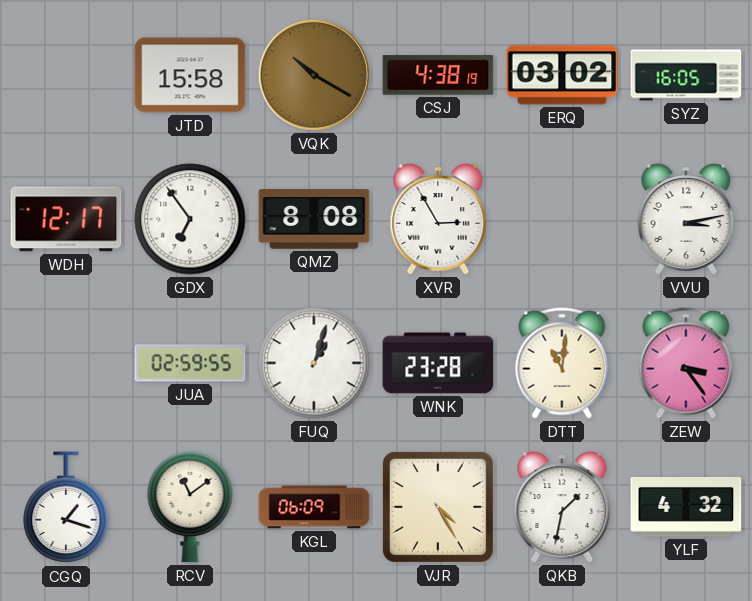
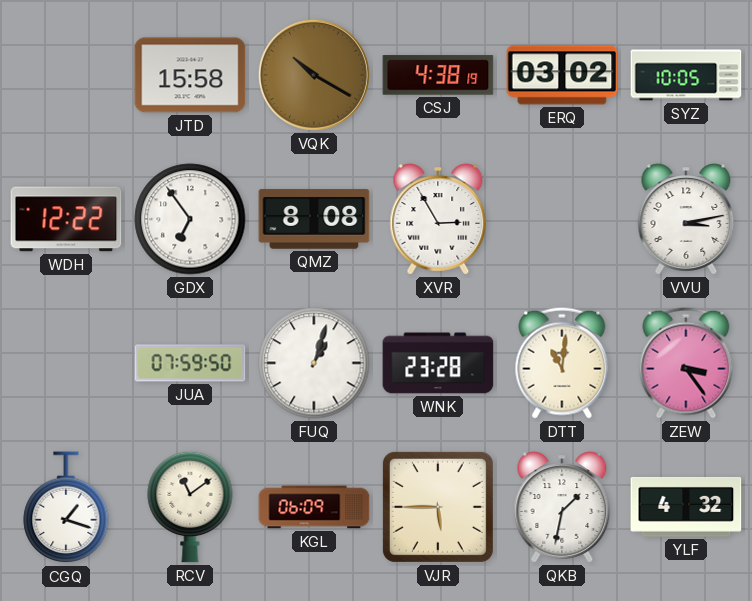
SYZ: 16:05 -> 10:05 (686, 75)
WDH: 12:17 -> 12:22 (66, 219)
JUA: 02:59 -> 07:59 (190, 363)
VJR: 4:25 -> 5:45 (438, 507)
